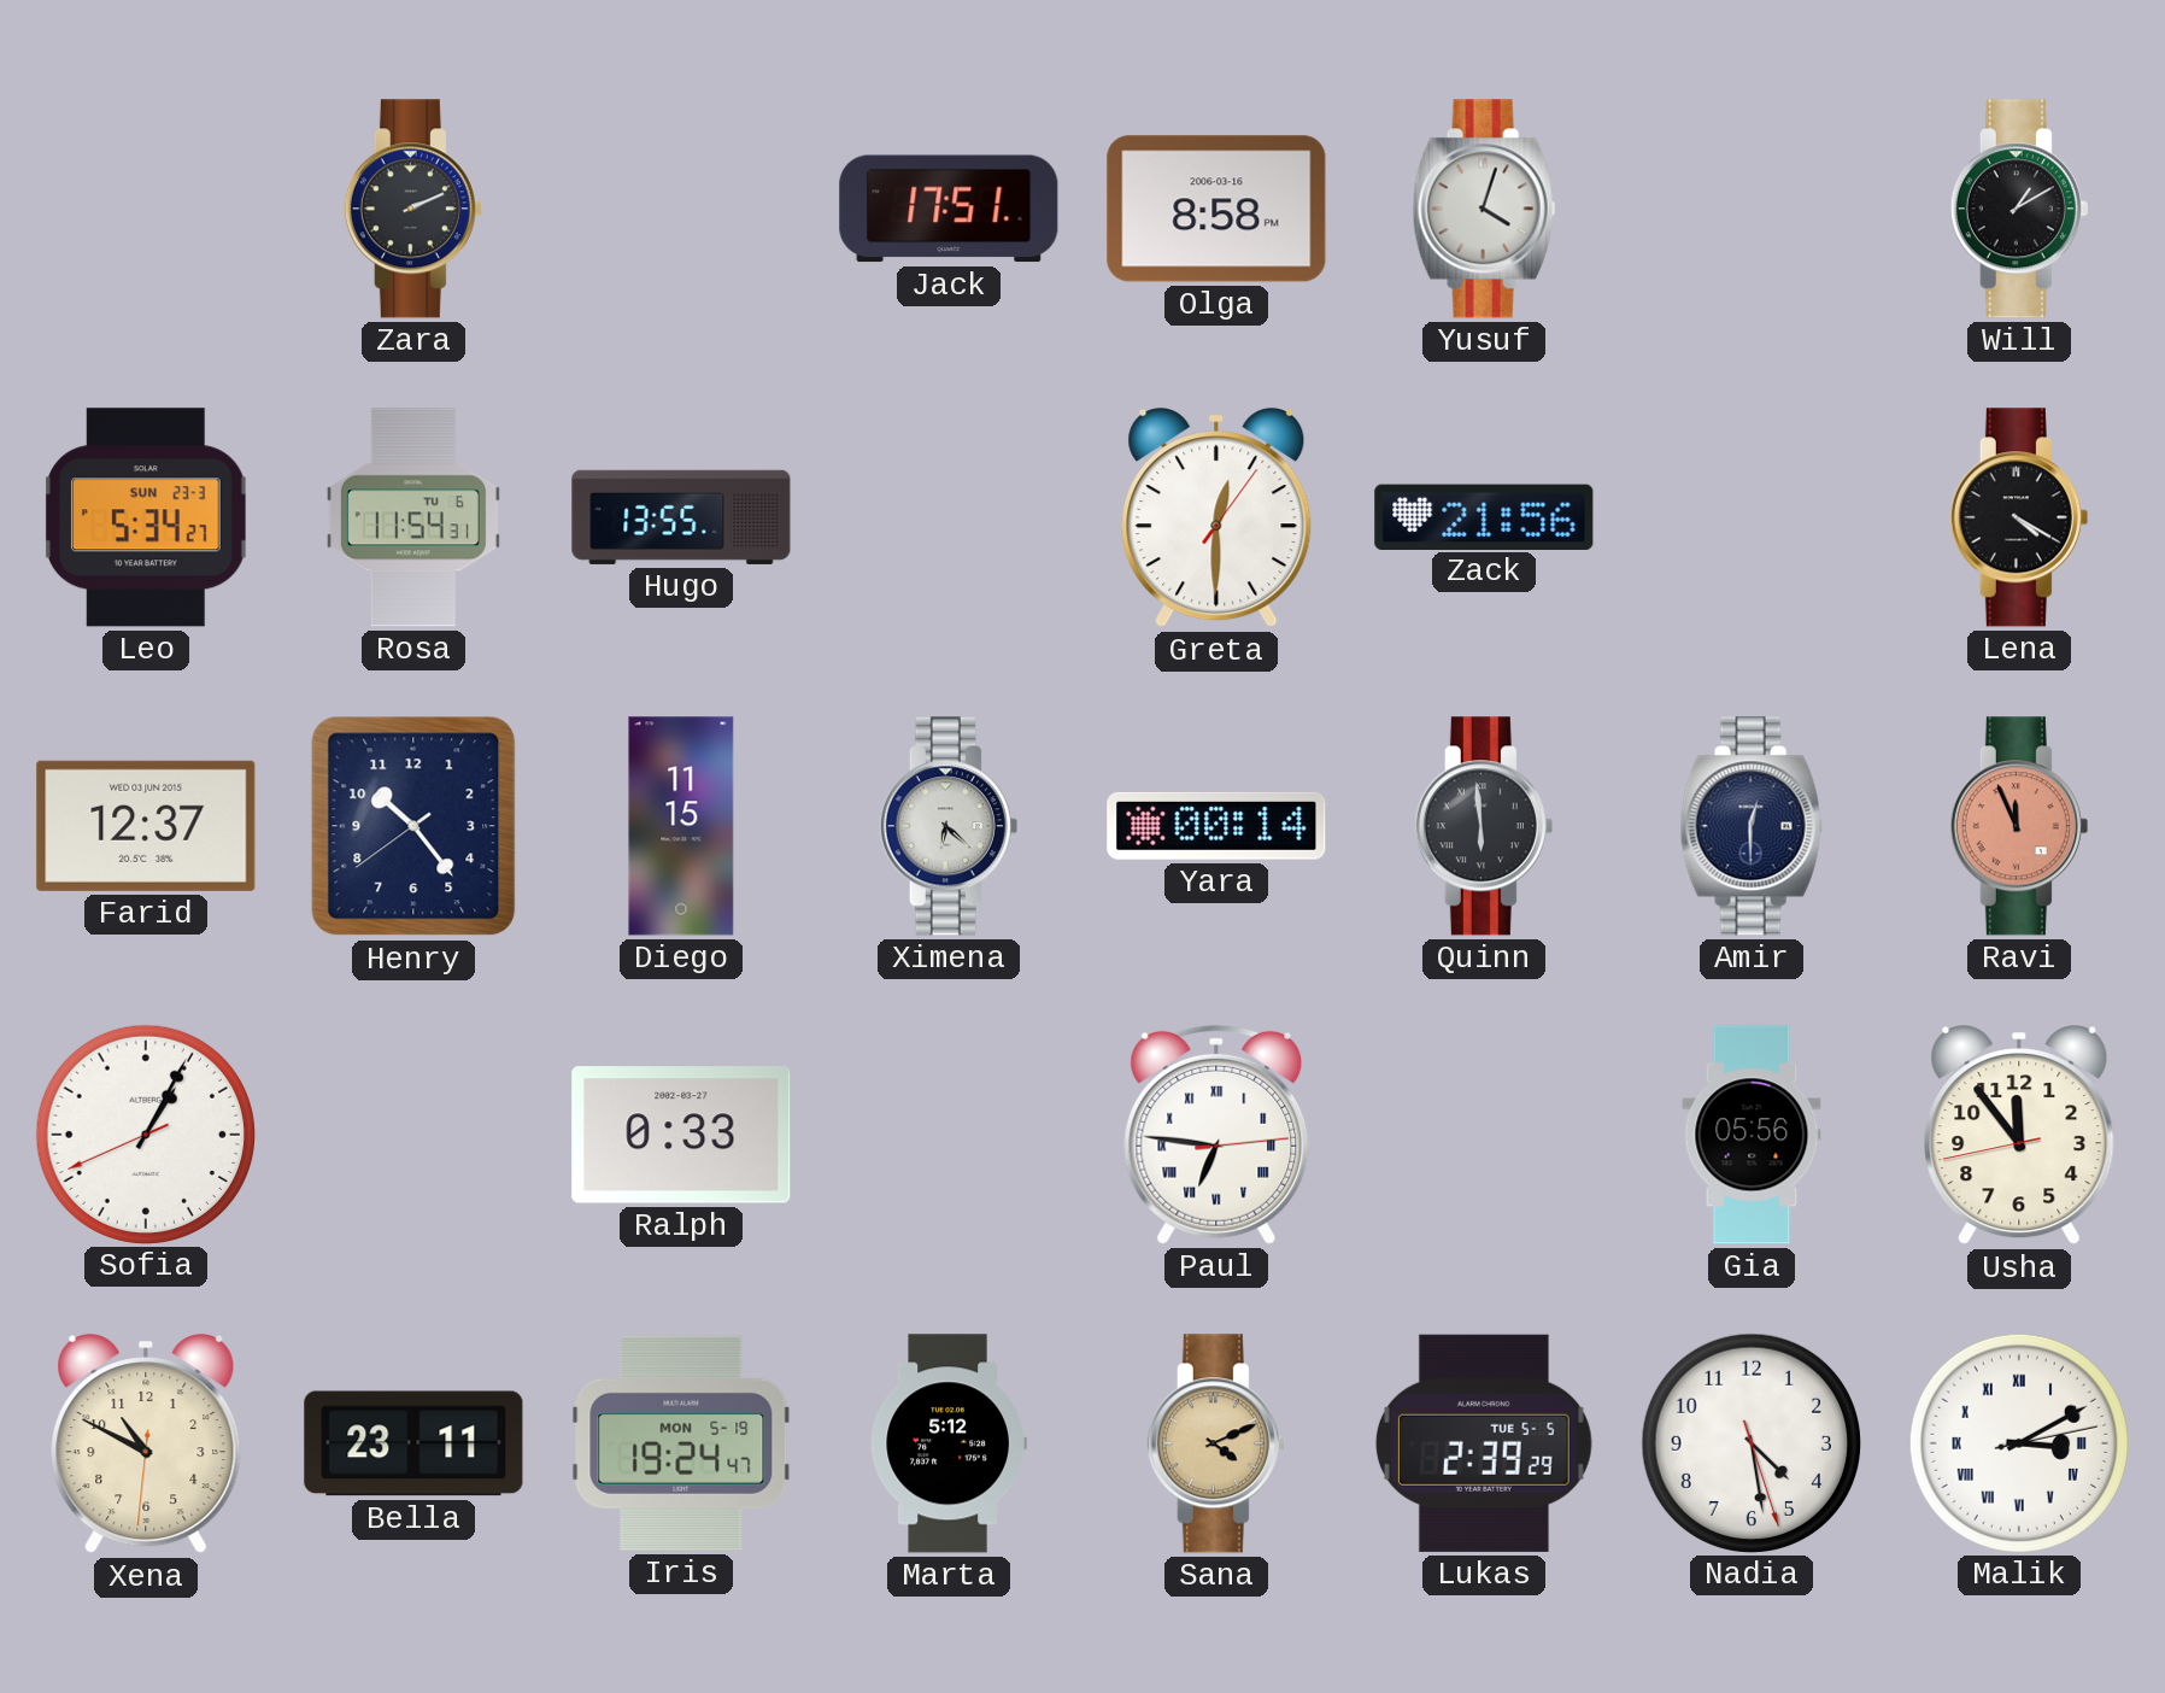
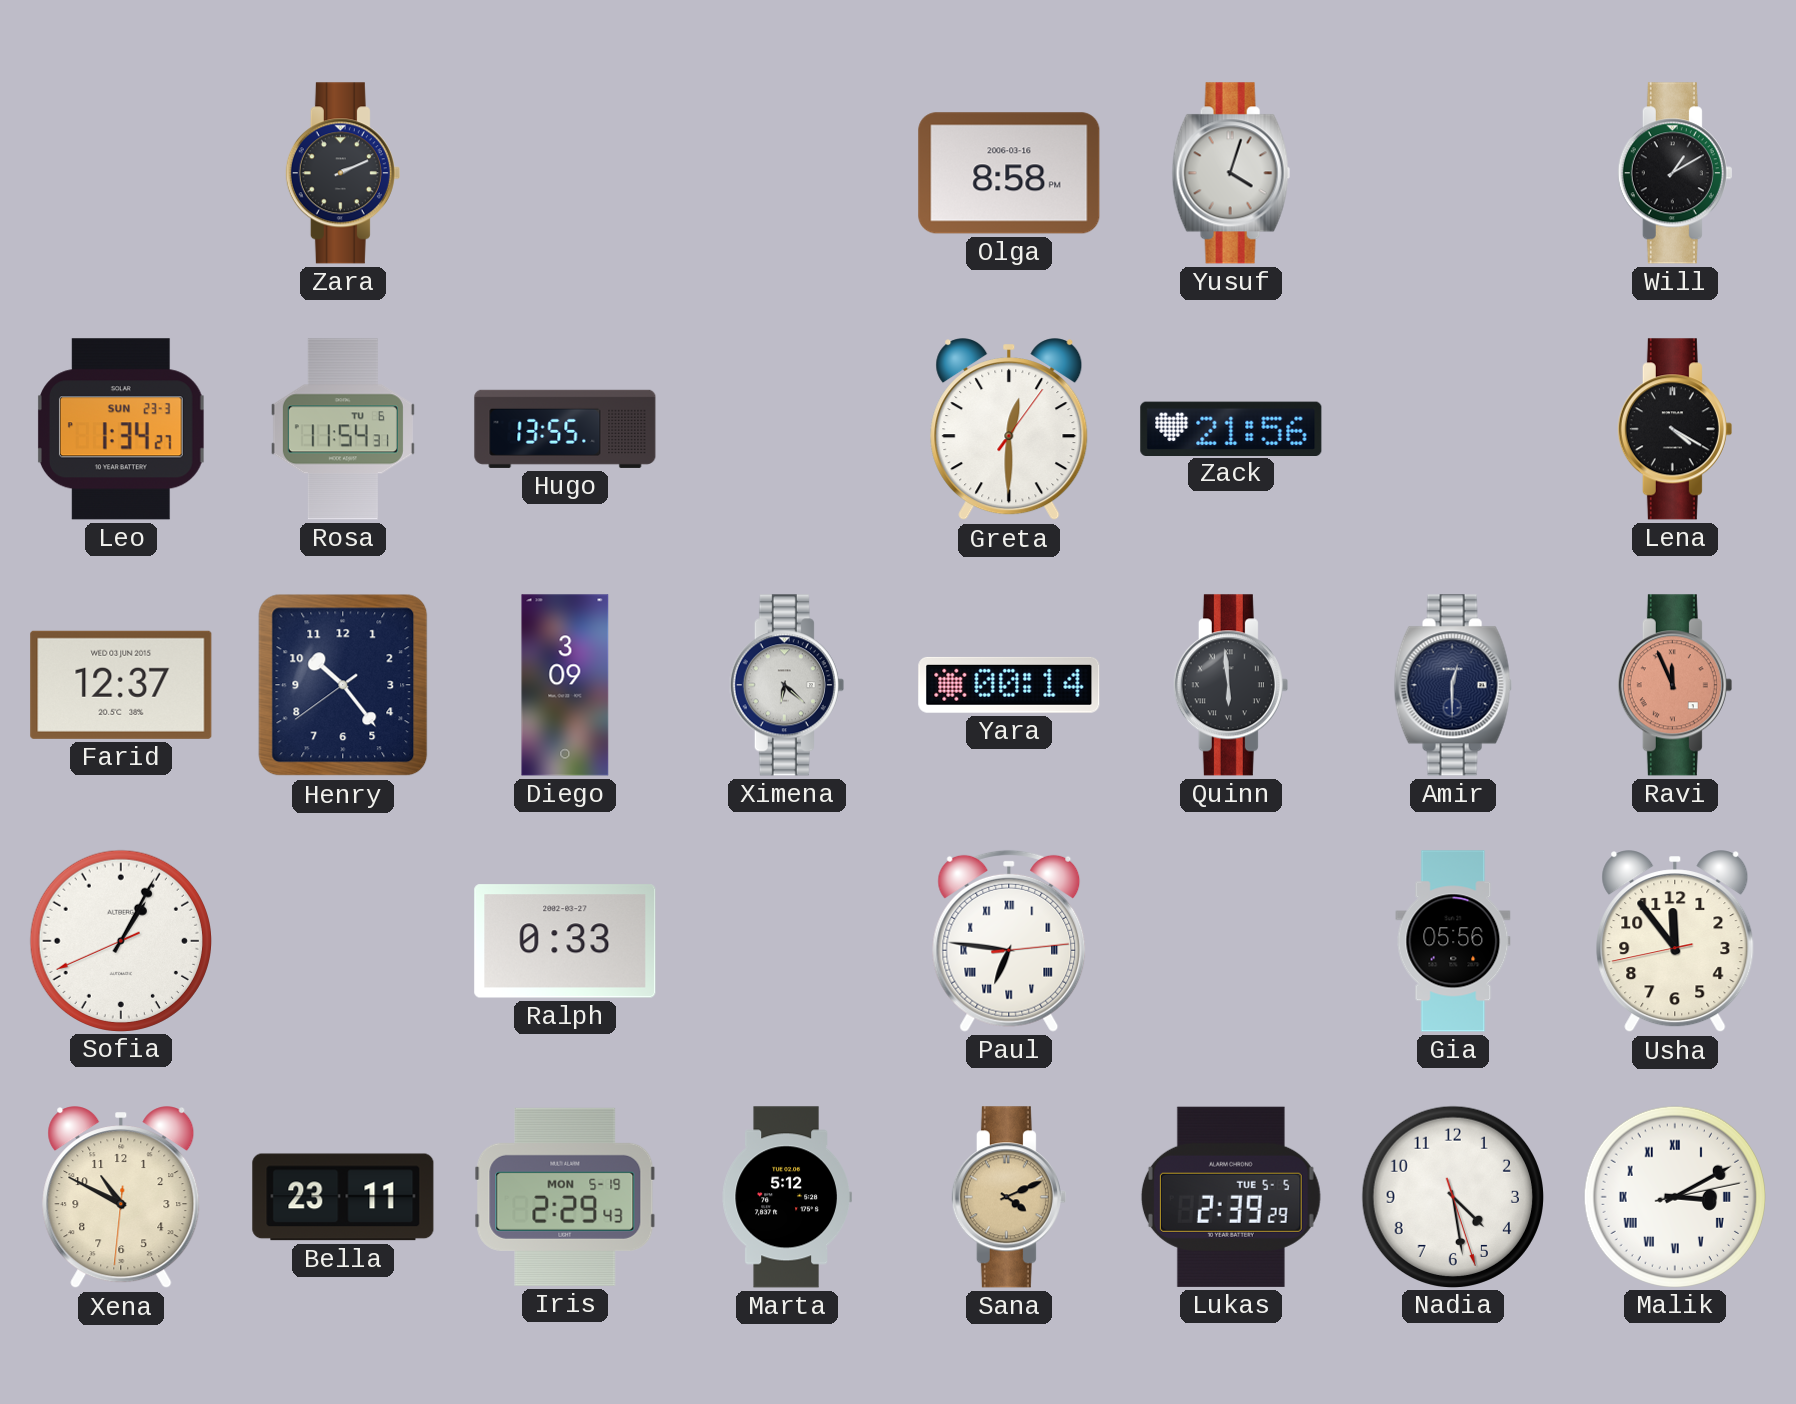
Jack: 17:51 -> none (949, 209)
Leo: 5:34 -> 1:34 (121, 429)
Diego: 11:15 -> 3:09 (565, 685)
Iris: 19:24 -> 2:29 (565, 1197)
